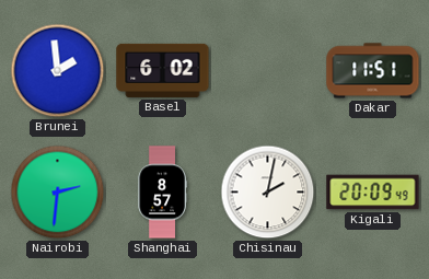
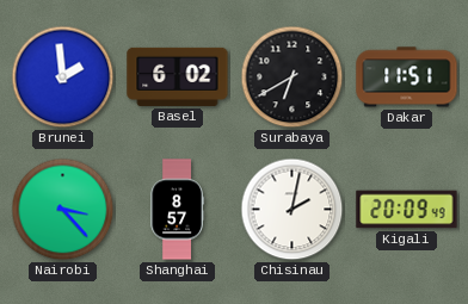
Surabaya: none -> 6:40 (292, 77)
Nairobi: 2:31 -> 3:23 (63, 210)
